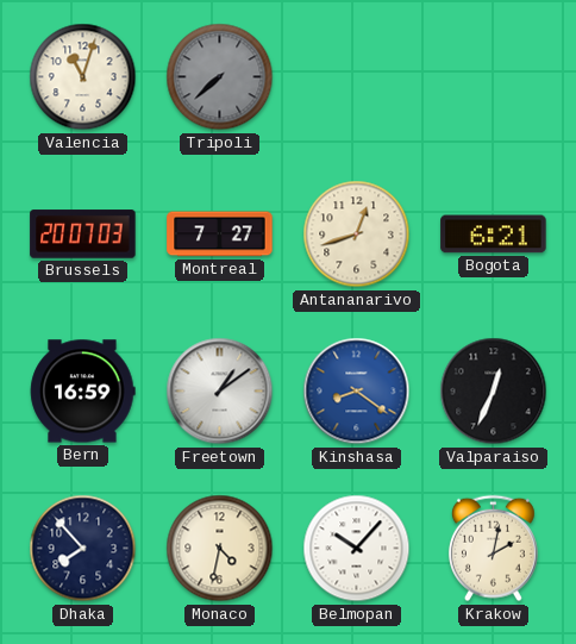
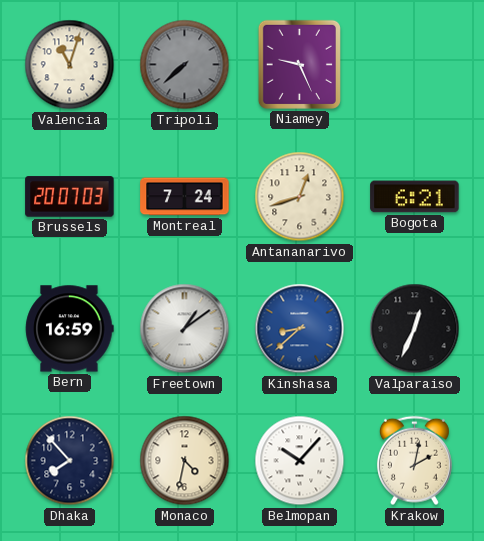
Niamey: none -> 9:26 (299, 64)
Montreal: 7:27 -> 7:24 (185, 197)
Kinshasa: 8:21 -> 8:38 (300, 329)
